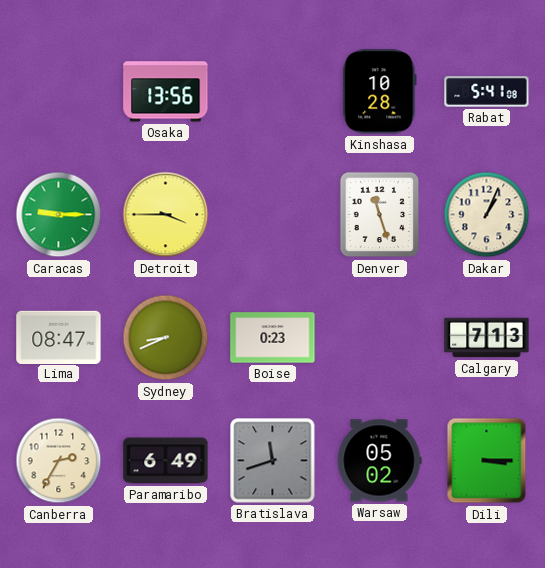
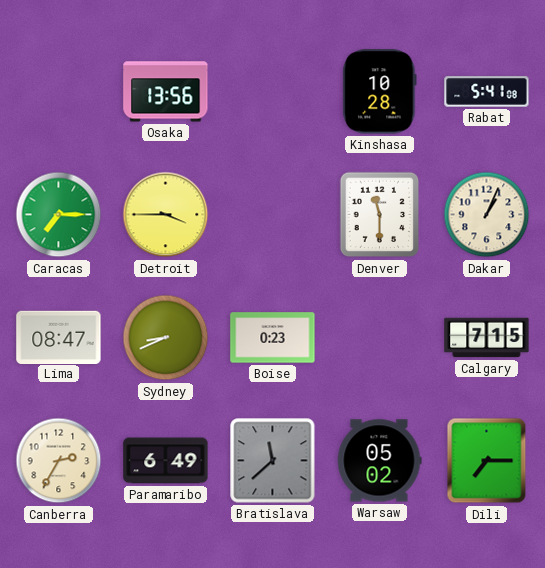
Caracas: 9:15 -> 7:15 (59, 215)
Denver: 11:27 -> 11:30 (380, 215)
Calgary: 7:13 -> 7:15 (487, 338)
Bratislava: 11:42 -> 11:38 (273, 461)
Dili: 3:15 -> 7:15 (487, 461)
